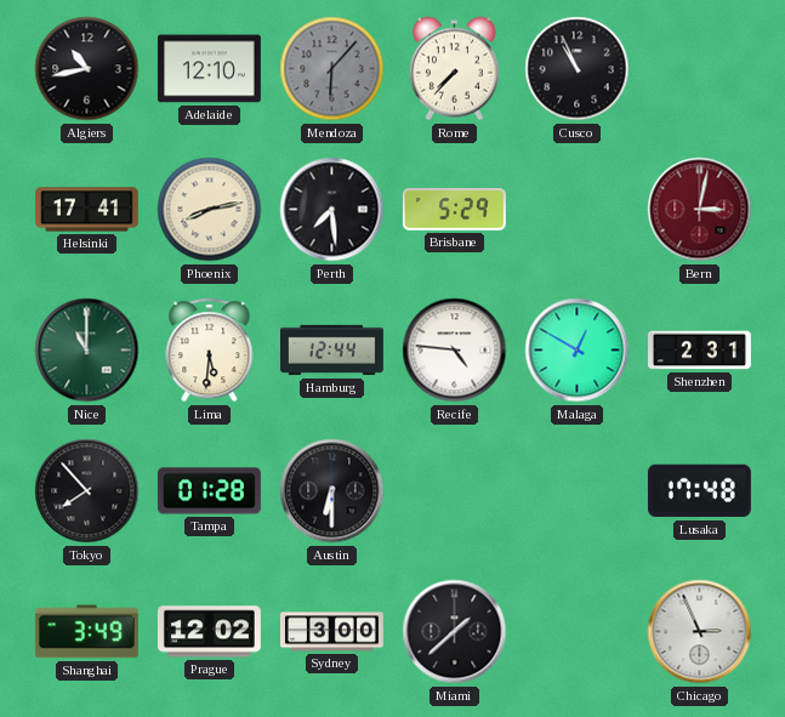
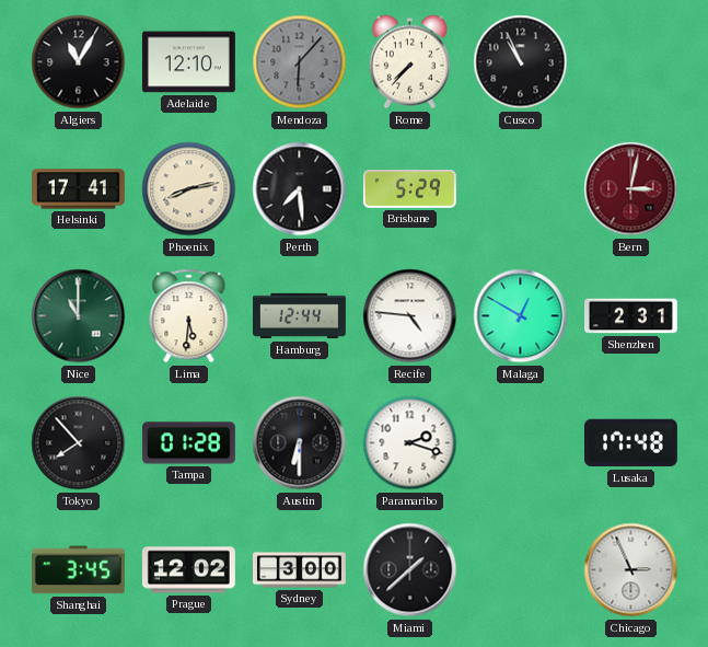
Algiers: 10:43 -> 11:05 (79, 62)
Paramaribo: none -> 2:18 (410, 443)
Shanghai: 3:49 -> 3:45 (78, 570)
